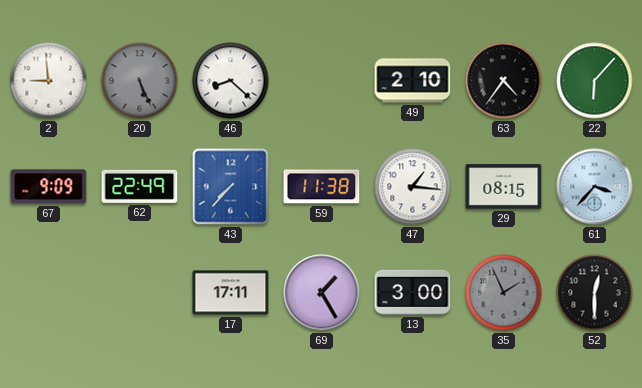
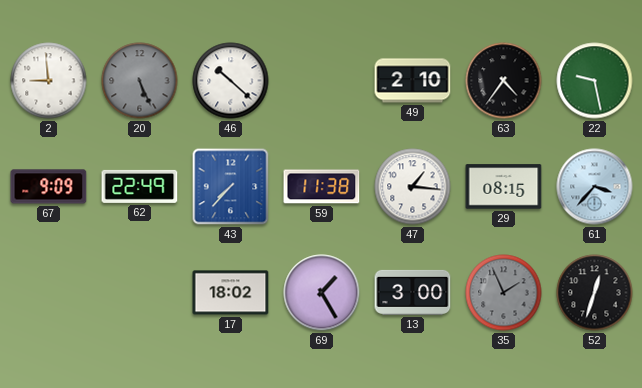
46: 8:22 -> 10:22 (231, 81)
22: 6:07 -> 9:28 (595, 81)
17: 17:11 -> 18:02 (231, 293)
52: 12:30 -> 12:33 (595, 293)
